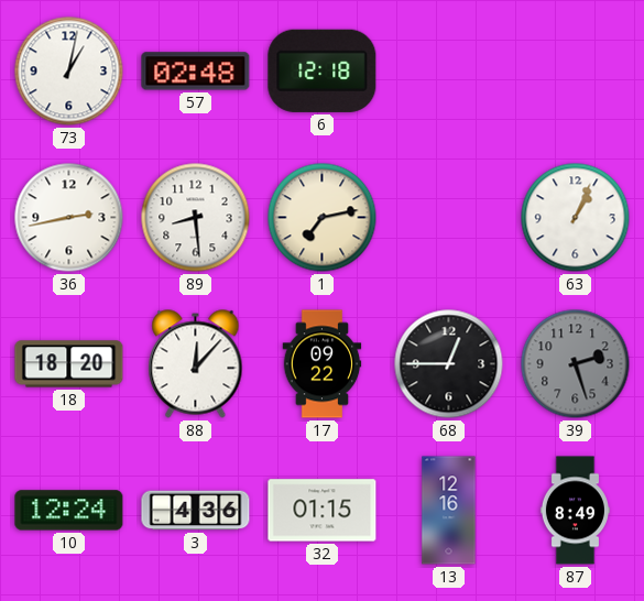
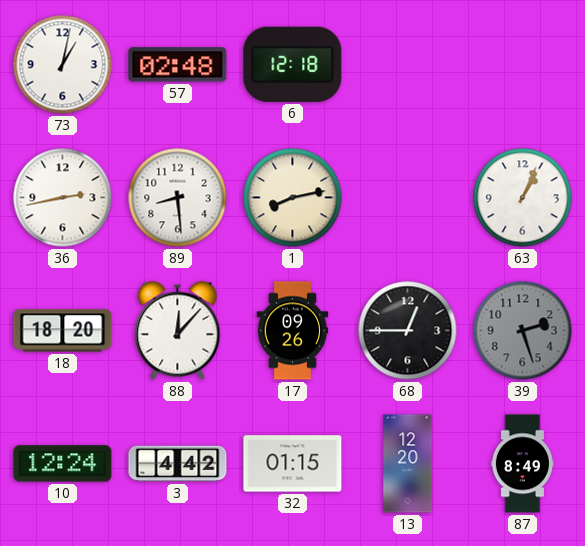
1: 7:13 -> 8:13 (293, 198)
17: 09:22 -> 09:26 (293, 331)
3: 4:36 -> 4:42 (178, 464)
13: 12:16 -> 12:20 (408, 464)
